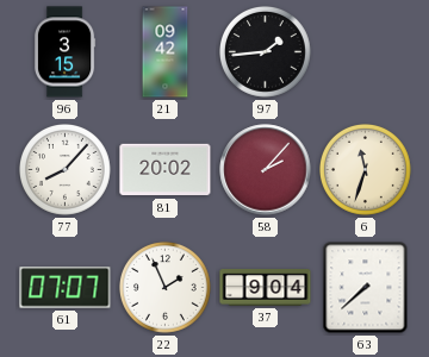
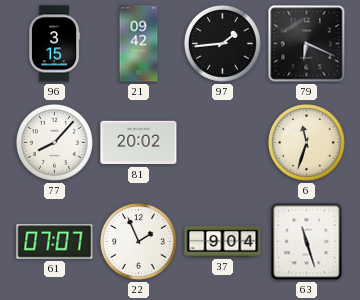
79: none -> 6:19 (307, 44)
58: 2:07 -> none (266, 170)
63: 7:38 -> 11:27 (307, 242)
